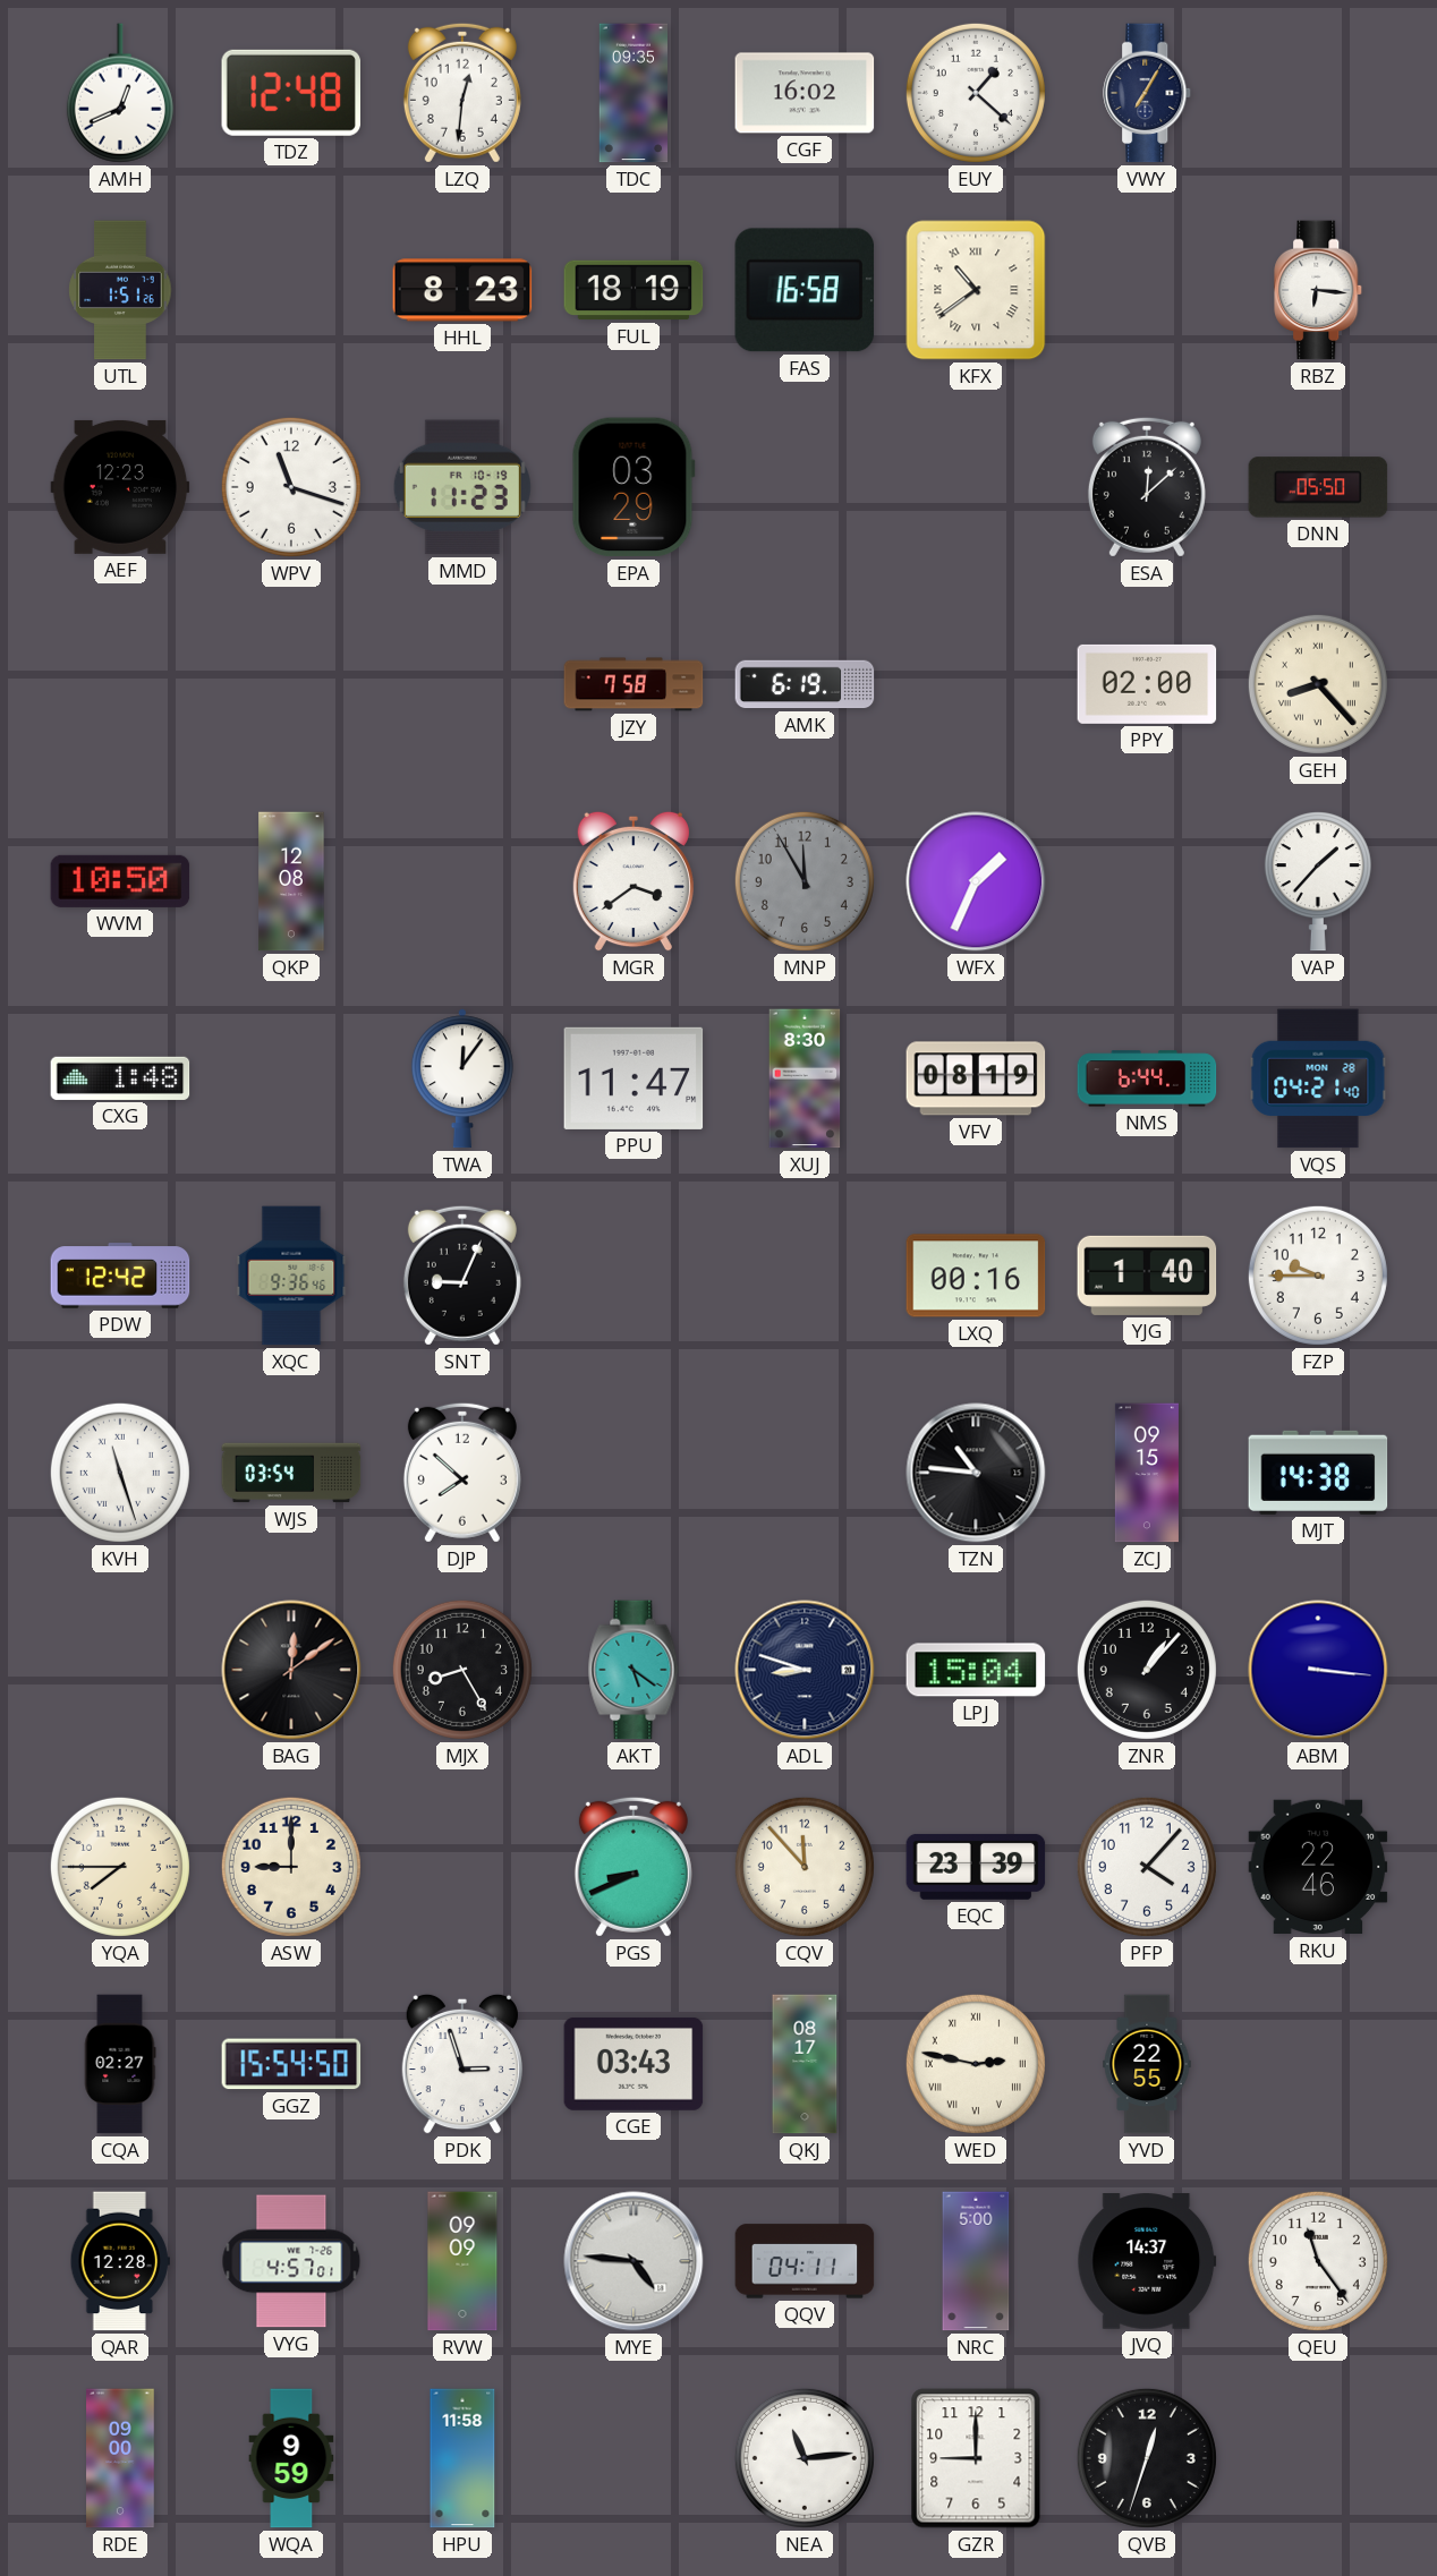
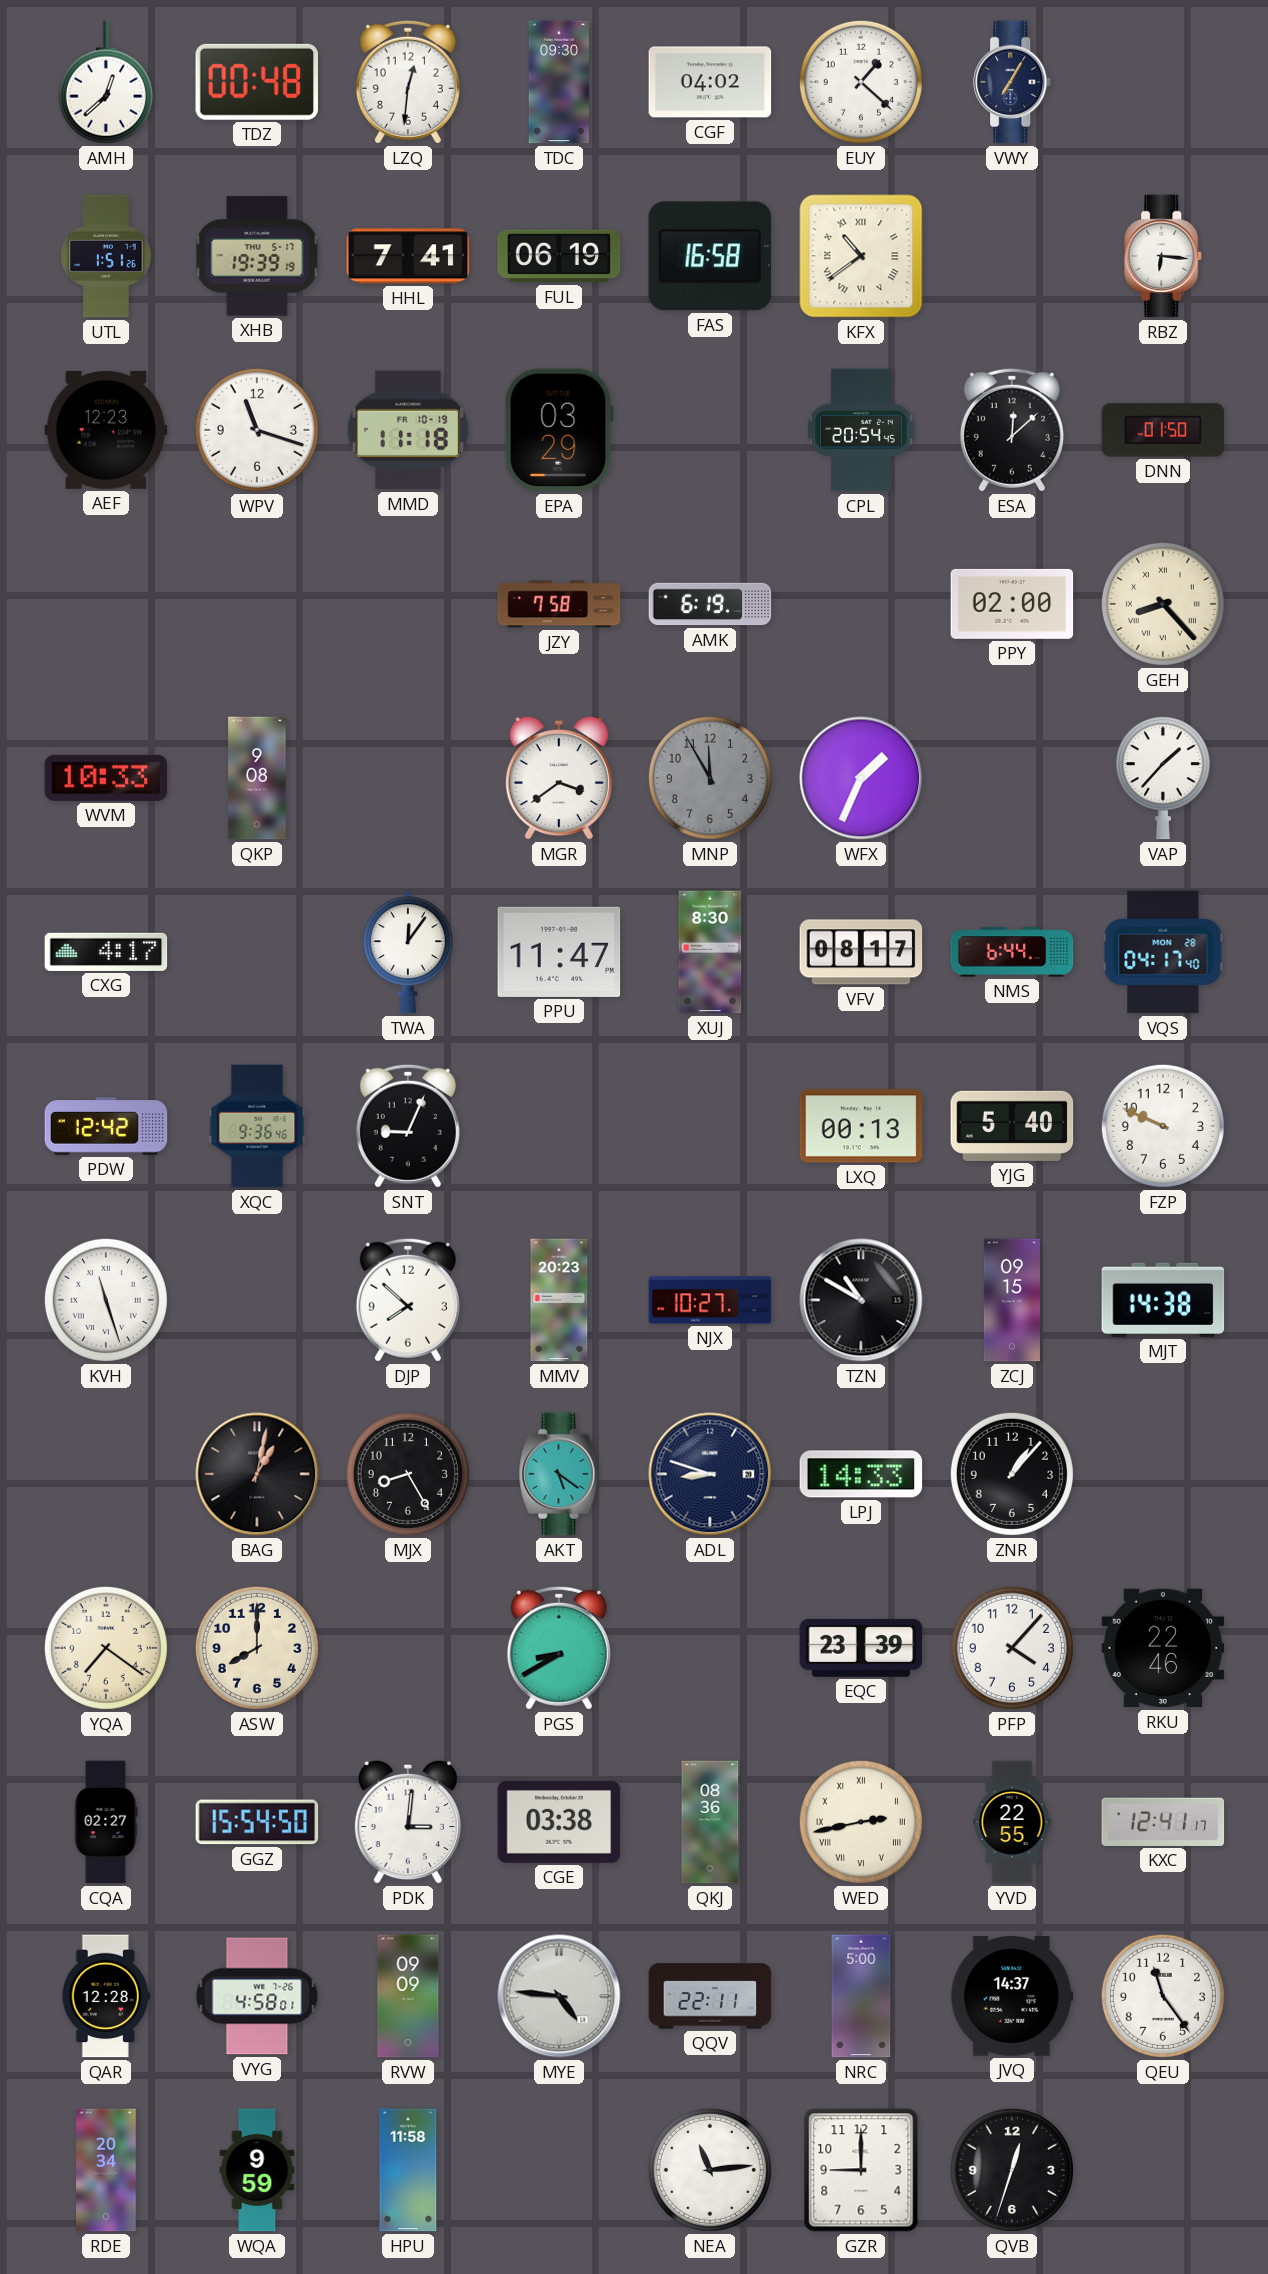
AMH: 12:41 -> 12:38 (106, 82)
TDZ: 12:48 -> 00:48 (256, 82)
TDC: 09:35 -> 09:30 (559, 82)
CGF: 16:02 -> 04:02 (710, 82)
XHB: none -> 19:39 (257, 256)
HHL: 8:23 -> 7:41 (408, 256)
FUL: 18:19 -> 06:19 (559, 256)
MMD: 11:23 -> 11:18 (408, 430)
CPL: none -> 20:54 (861, 430)
DNN: 05:50 -> 01:50 (1163, 430)
WVM: 10:50 -> 10:33 (106, 778)
QKP: 12:08 -> 9:08 (257, 778)
CXG: 1:48 -> 4:17 (106, 952)
VFV: 08:19 -> 08:17 (861, 952)
VQS: 04:21 -> 04:17 (1163, 952)
LXQ: 00:16 -> 00:13 (861, 1126)
YJG: 1:40 -> 5:40 (1012, 1126)
FZP: 9:45 -> 9:49 (1163, 1126)
WJS: 03:54 -> none (291, 1473)
MMV: none -> 20:23 (559, 1300)
NJX: none -> 10:27 (710, 1300)
TZN: 10:46 -> 10:50 (861, 1300)
BAG: 12:09 -> 1:02 (257, 1474)
LPJ: 15:04 -> 14:33 (861, 1474)
ABM: 3:16 -> none (1318, 1670)
YQA: 7:45 -> 7:21 (106, 1648)
ASW: 9:00 -> 8:00 (257, 1648)
PGS: 8:41 -> 8:40 (559, 1648)
CQV: 11:53 -> none (805, 1867)
PDK: 2:57 -> 3:01 (408, 1822)
CGE: 03:43 -> 03:38 (559, 1822)
QKJ: 08:17 -> 08:36 (710, 1822)
WED: 2:47 -> 2:43 (861, 1822)
KXC: none -> 12:41 (1163, 1822)
VYG: 4:57 -> 4:58 (257, 1996)
QQV: 04:11 -> 22:11 (710, 1996)
RDE: 09:00 -> 20:34 (106, 2170)
